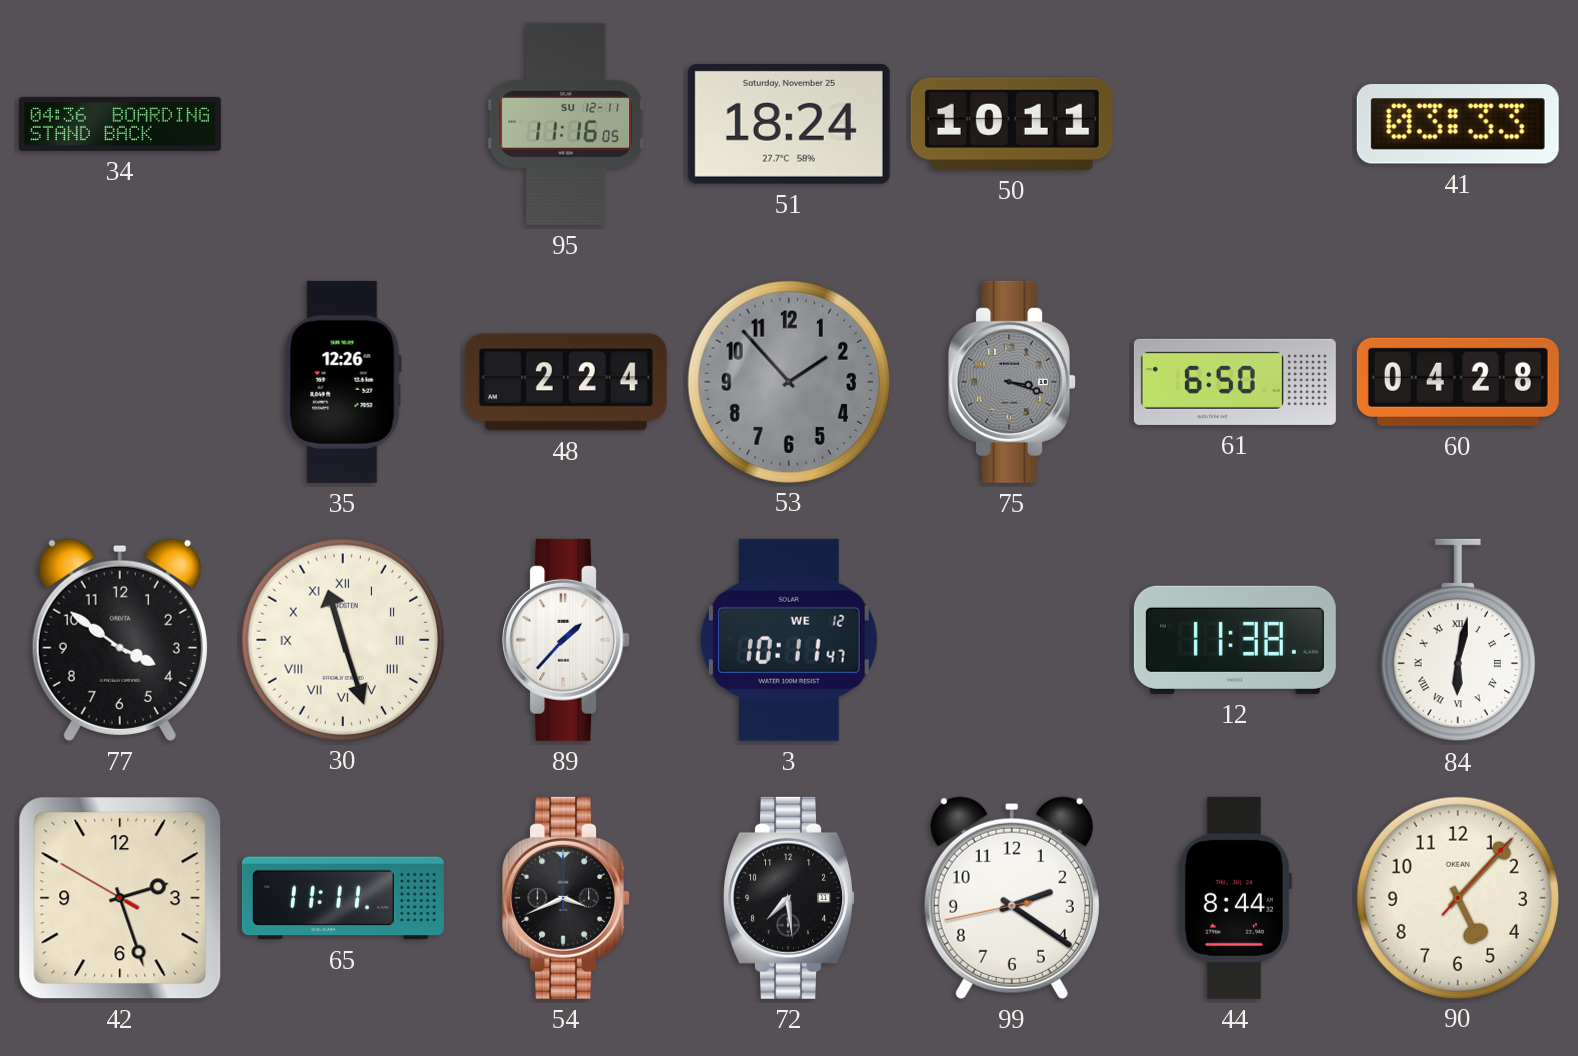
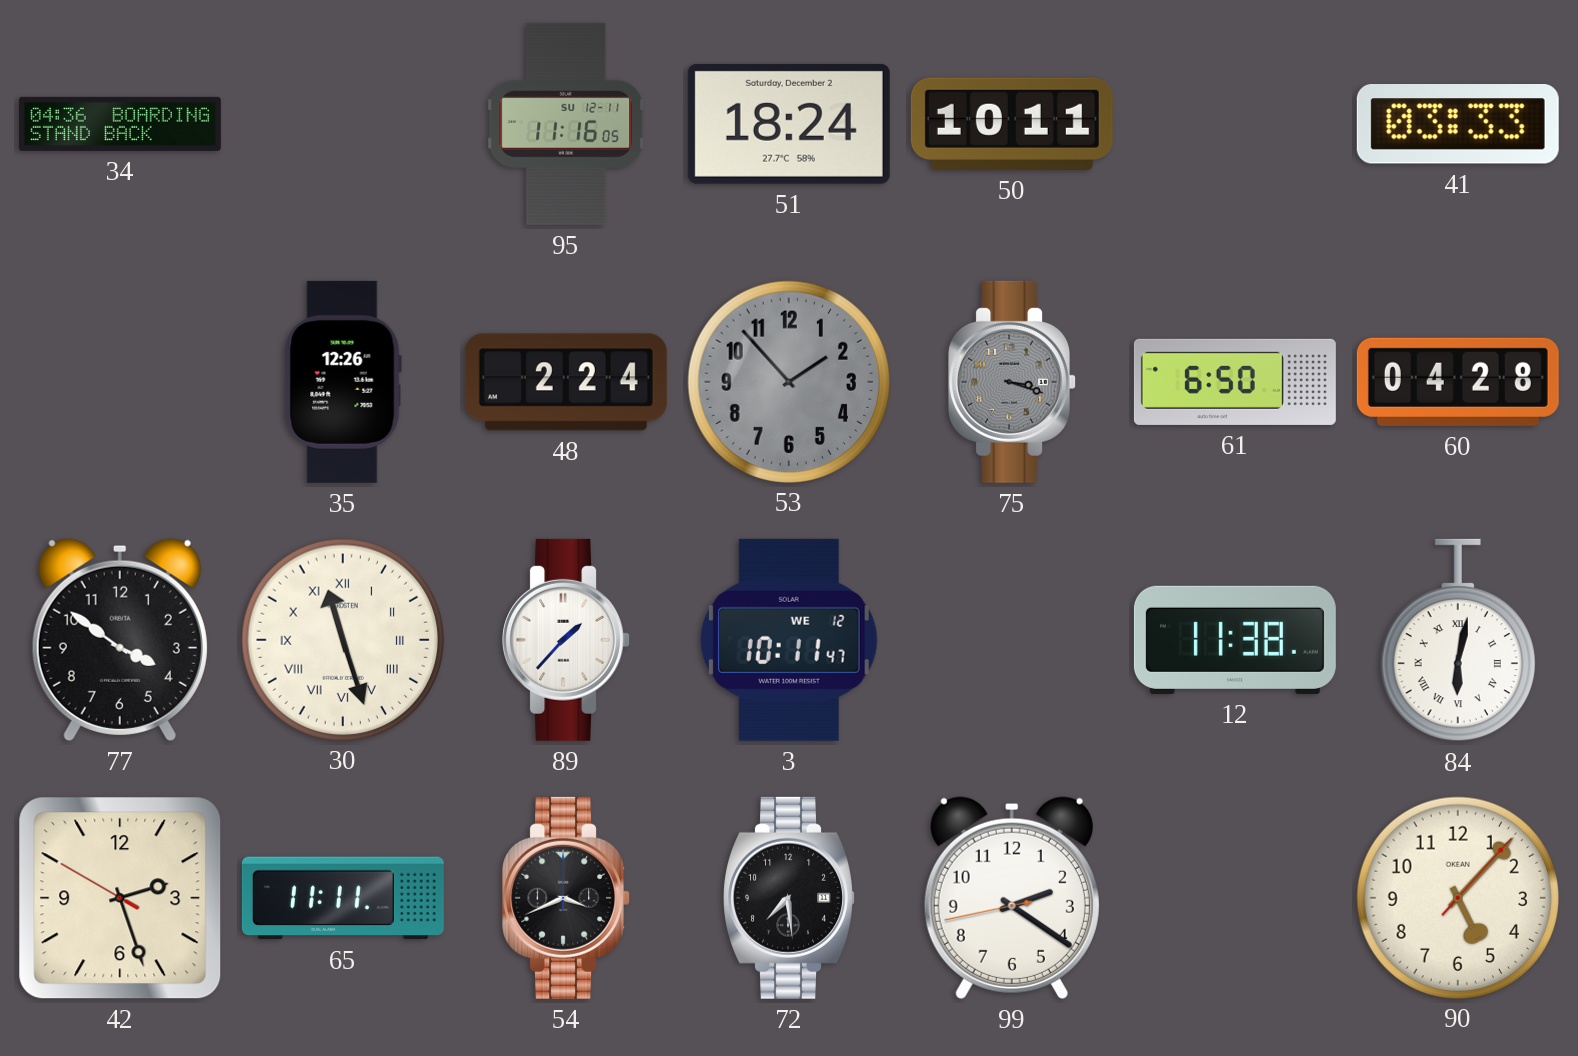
51 date: Saturday, November 25 -> Saturday, December 2 (789, 124)
44: 8:44 -> none (1234, 898)
